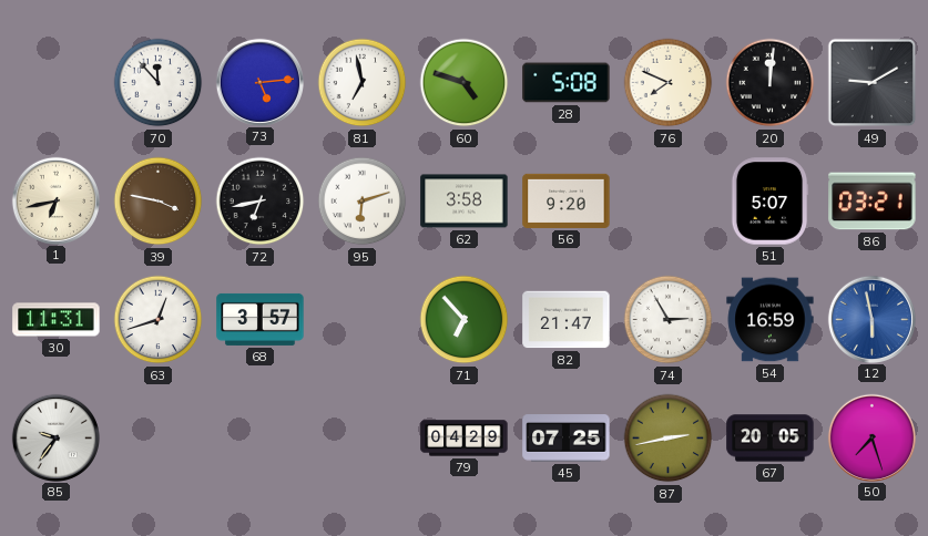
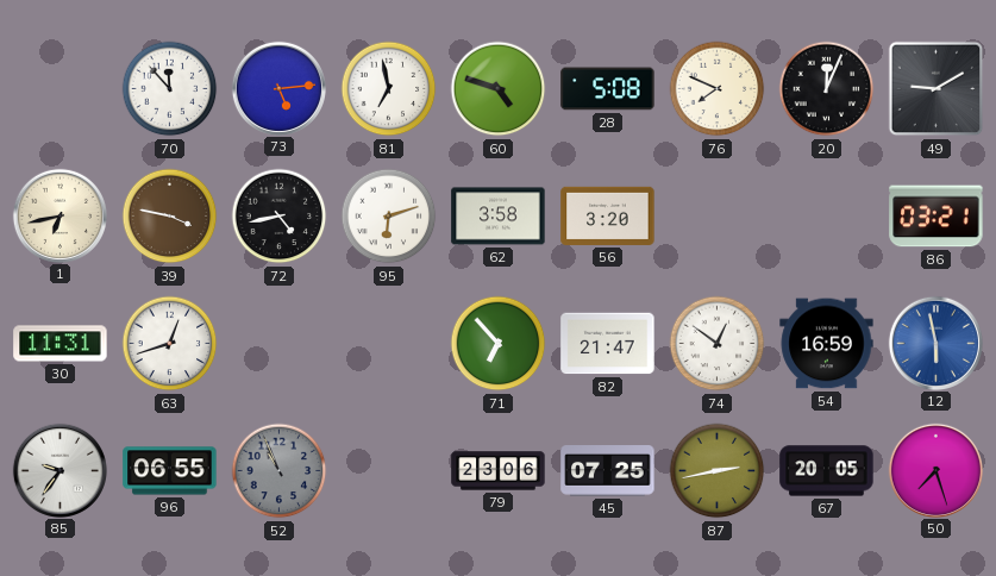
20: 12:01 -> 12:04 (827, 89)
72: 6:43 -> 4:43 (280, 217)
56: 9:20 -> 3:20 (608, 215)
51: 5:07 -> none (769, 202)
68: 3:57 -> none (261, 319)
74: 2:55 -> 12:51 (718, 344)
96: none -> 06:55 (170, 471)
52: none -> 10:56 (280, 471)
79: 04:29 -> 23:06 (499, 471)
